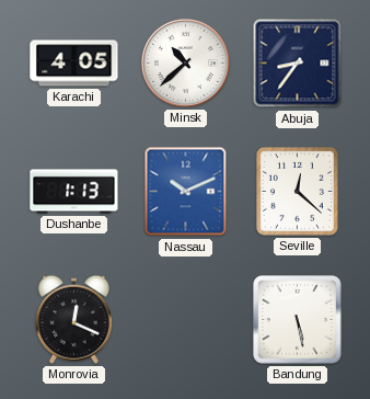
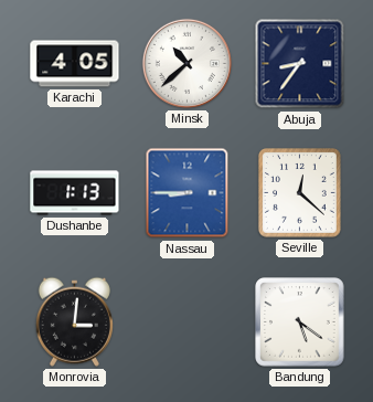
Nassau: 10:11 -> 8:45 (188, 193)
Monrovia: 12:19 -> 3:01 (74, 321)
Bandung: 5:28 -> 5:21 (300, 322)
